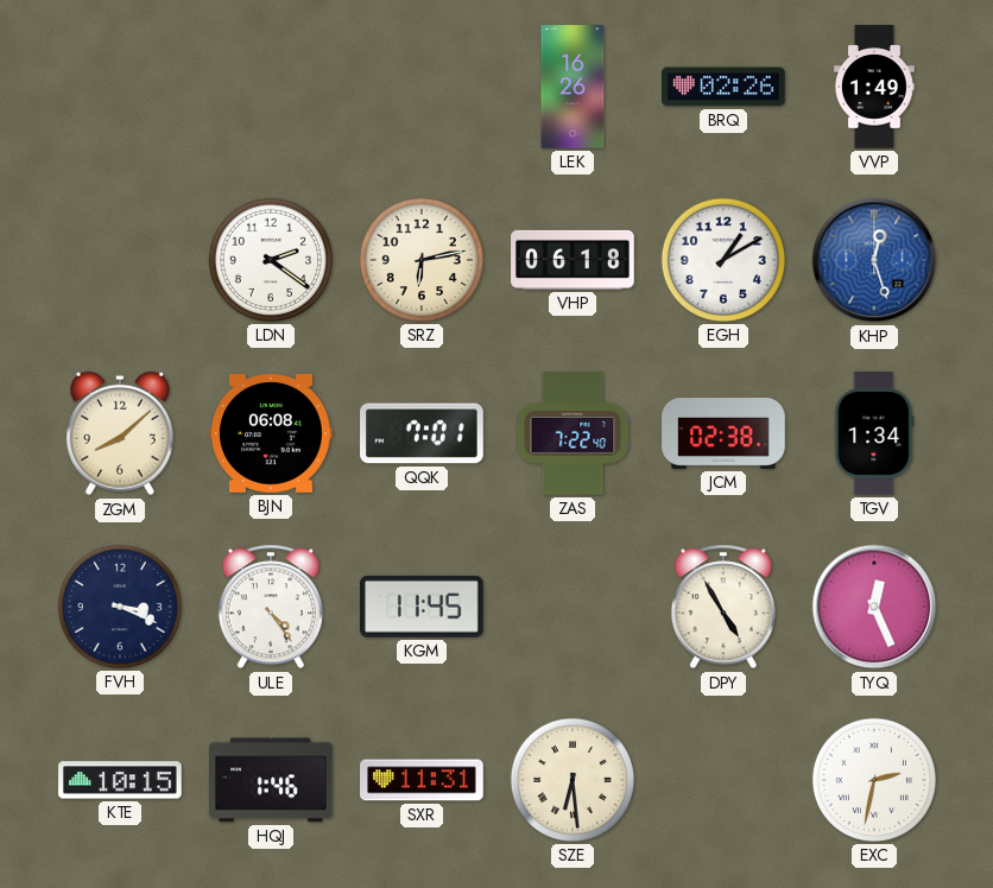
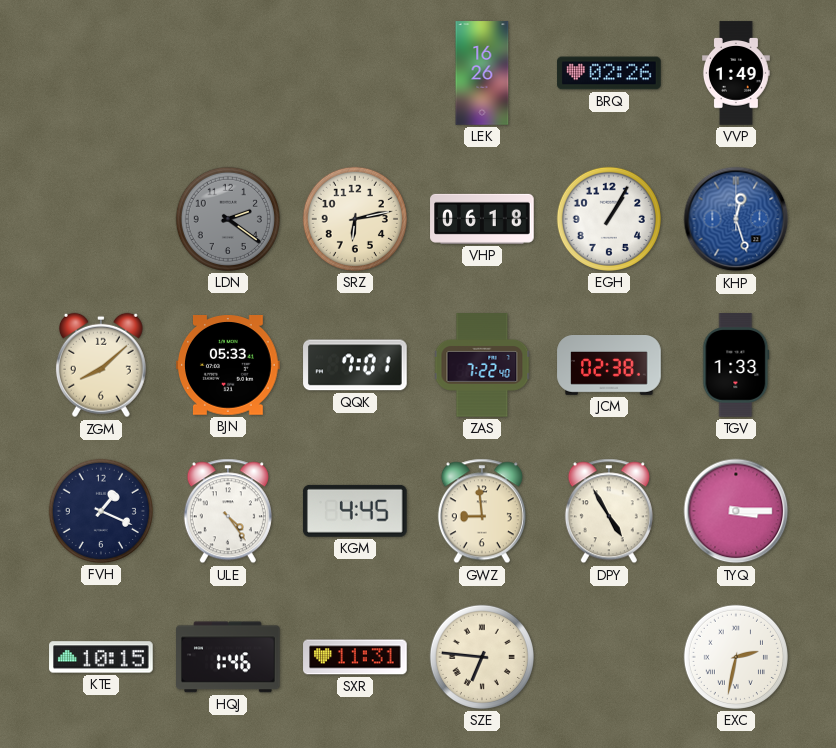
LDN dial: white -> grey (228, 219)
EGH: 1:10 -> 1:05 (609, 219)
BJN: 06:08 -> 05:33 (228, 366)
TGV: 1:34 -> 1:33 (736, 365)
FVH: 3:19 -> 1:19 (101, 511)
KGM: 11:45 -> 4:45 (355, 511)
GWZ: none -> 8:59 (482, 511)
TYQ: 12:26 -> 3:15 (736, 511)
SZE: 6:29 -> 6:46 (482, 657)
